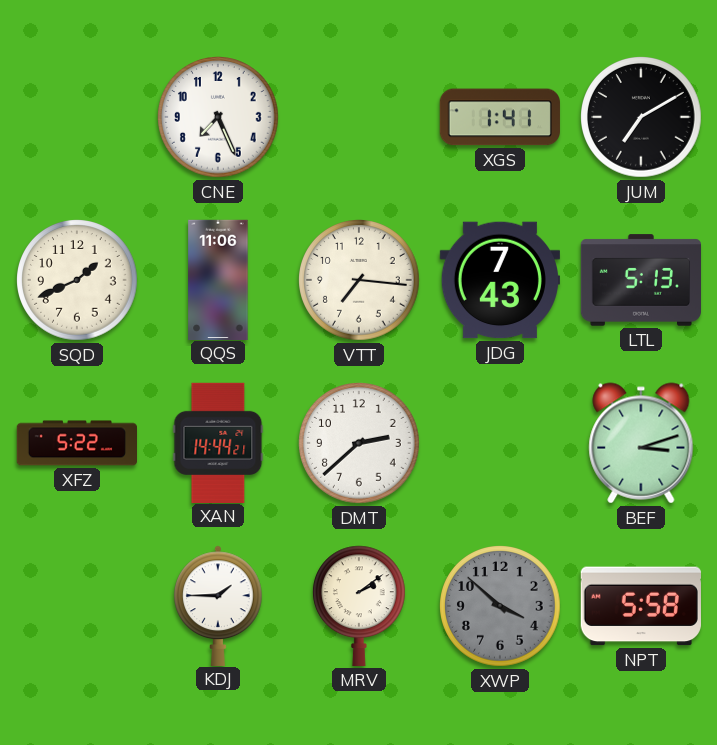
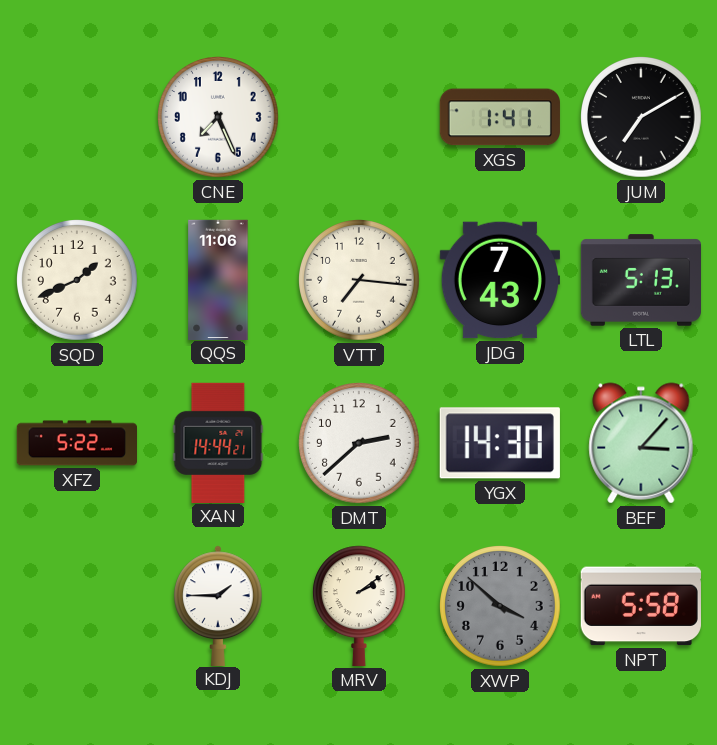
YGX: none -> 14:30 (500, 443)
BEF: 3:12 -> 3:07 (641, 443)
